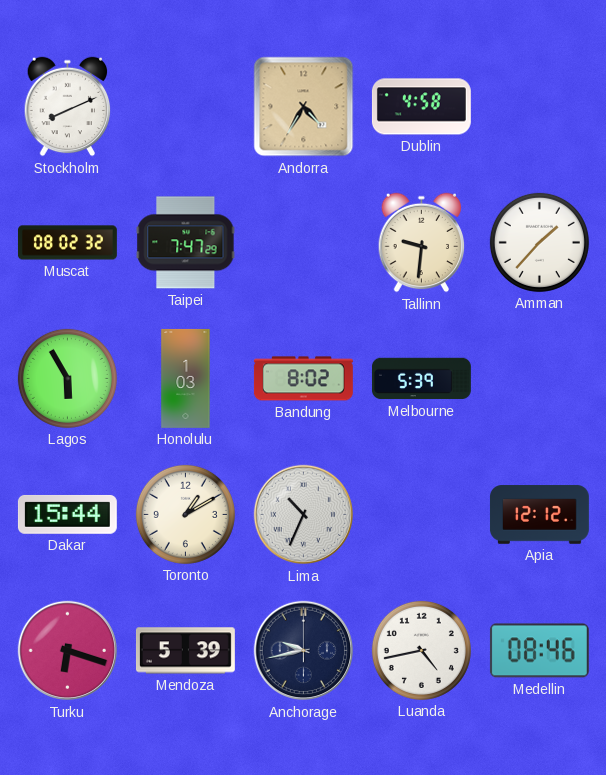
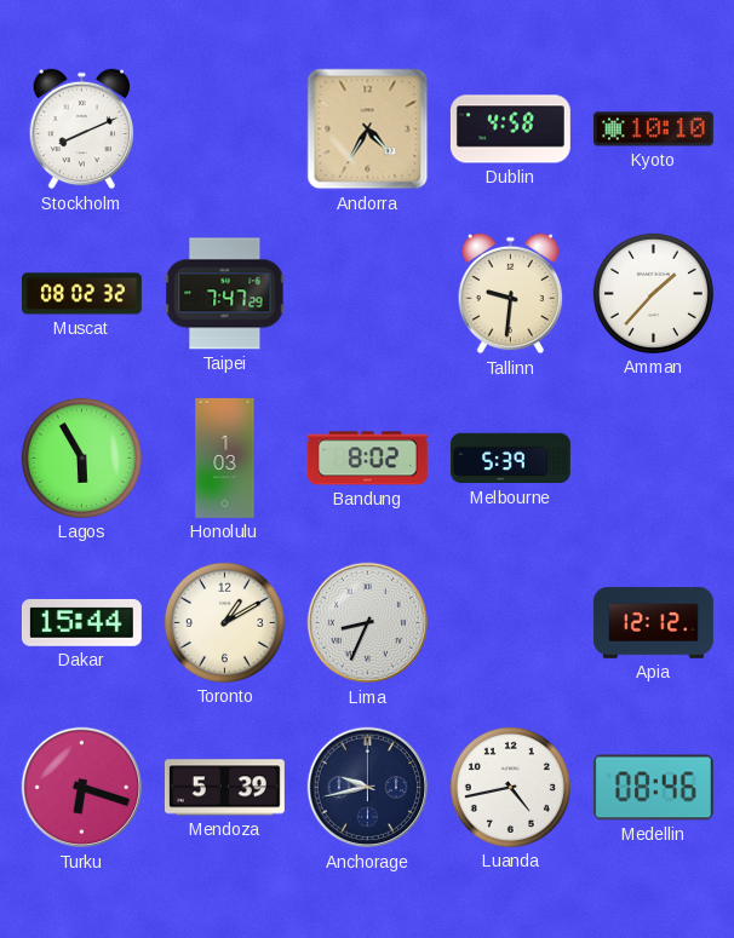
Kyoto: none -> 10:10 (653, 130)
Lima: 10:34 -> 8:34 (367, 623)
